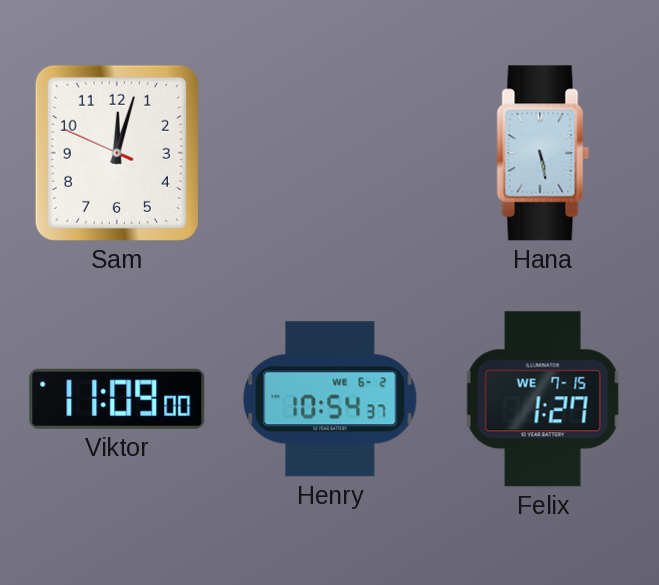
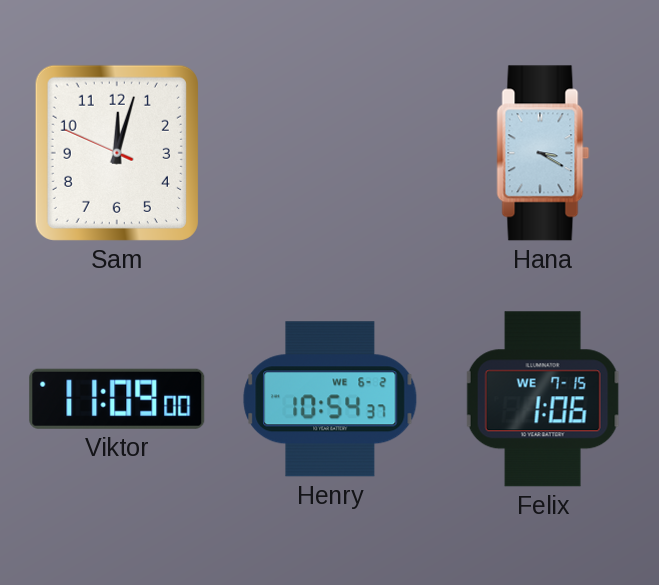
Hana: 5:28 -> 3:20 (543, 153)
Felix: 1:27 -> 1:06 (543, 399)
